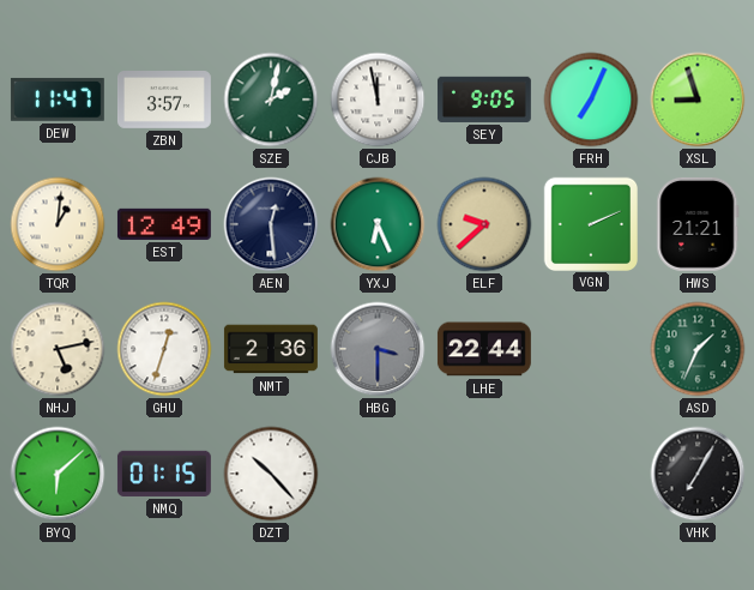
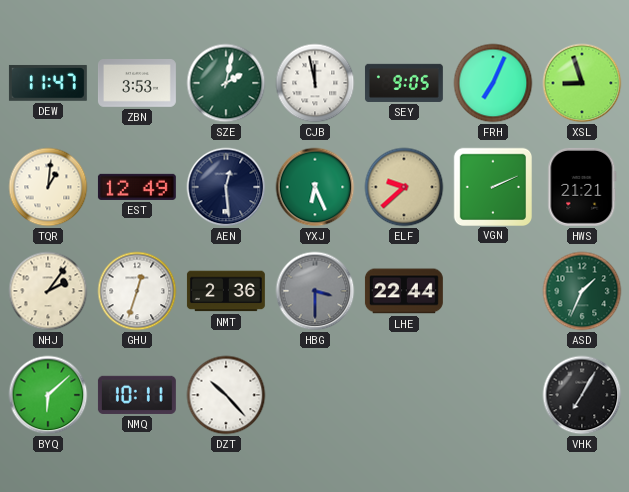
ZBN: 3:57 -> 3:53 (137, 84)
NHJ: 5:13 -> 2:06 (48, 291)
NMQ: 01:15 -> 10:11 (137, 395)
